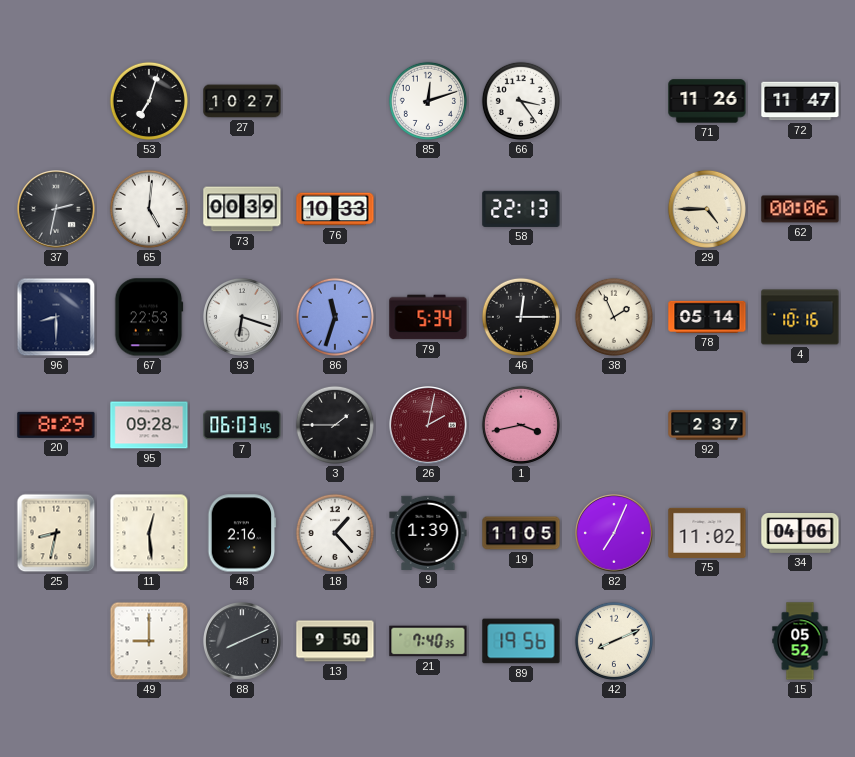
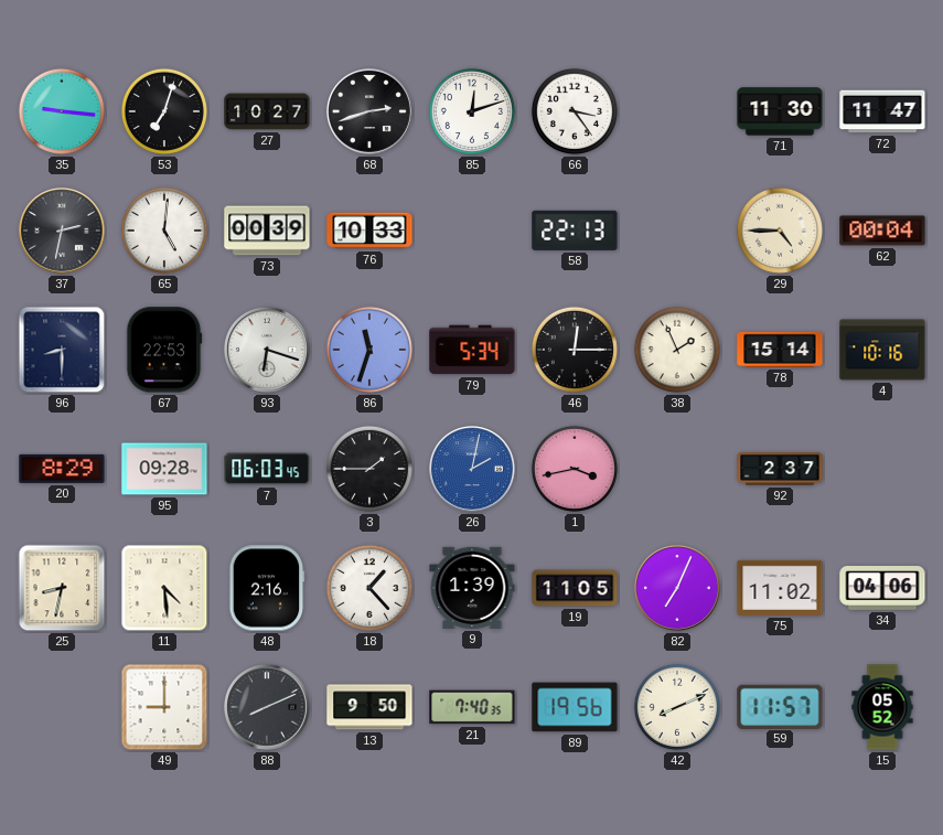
35: none -> 9:16 (62, 111)
68: none -> 2:42 (371, 113)
71: 11:26 -> 11:30 (780, 111)
62: 00:06 -> 00:04 (882, 231)
78: 05:14 -> 15:14 (780, 350)
26 dial: burgundy -> blue (473, 470)
11: 12:29 -> 4:29 (164, 588)
59: none -> 11:57 (780, 706)
